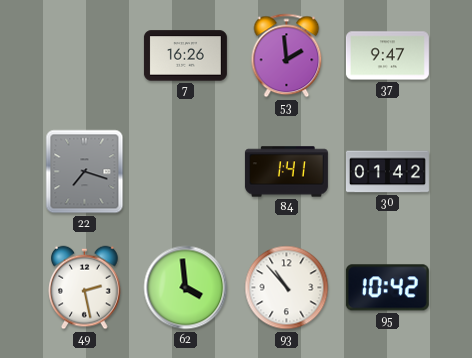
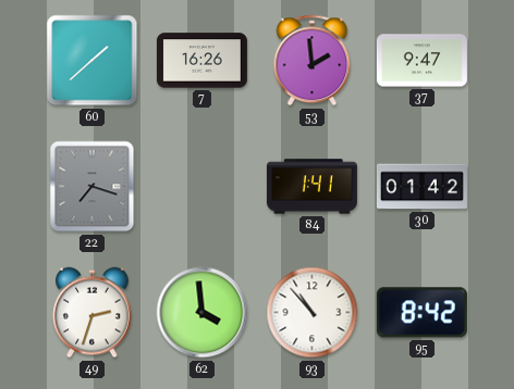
60: none -> 1:38 (93, 61)
49: 2:28 -> 2:33 (93, 313)
95: 10:42 -> 8:42 (421, 313)
